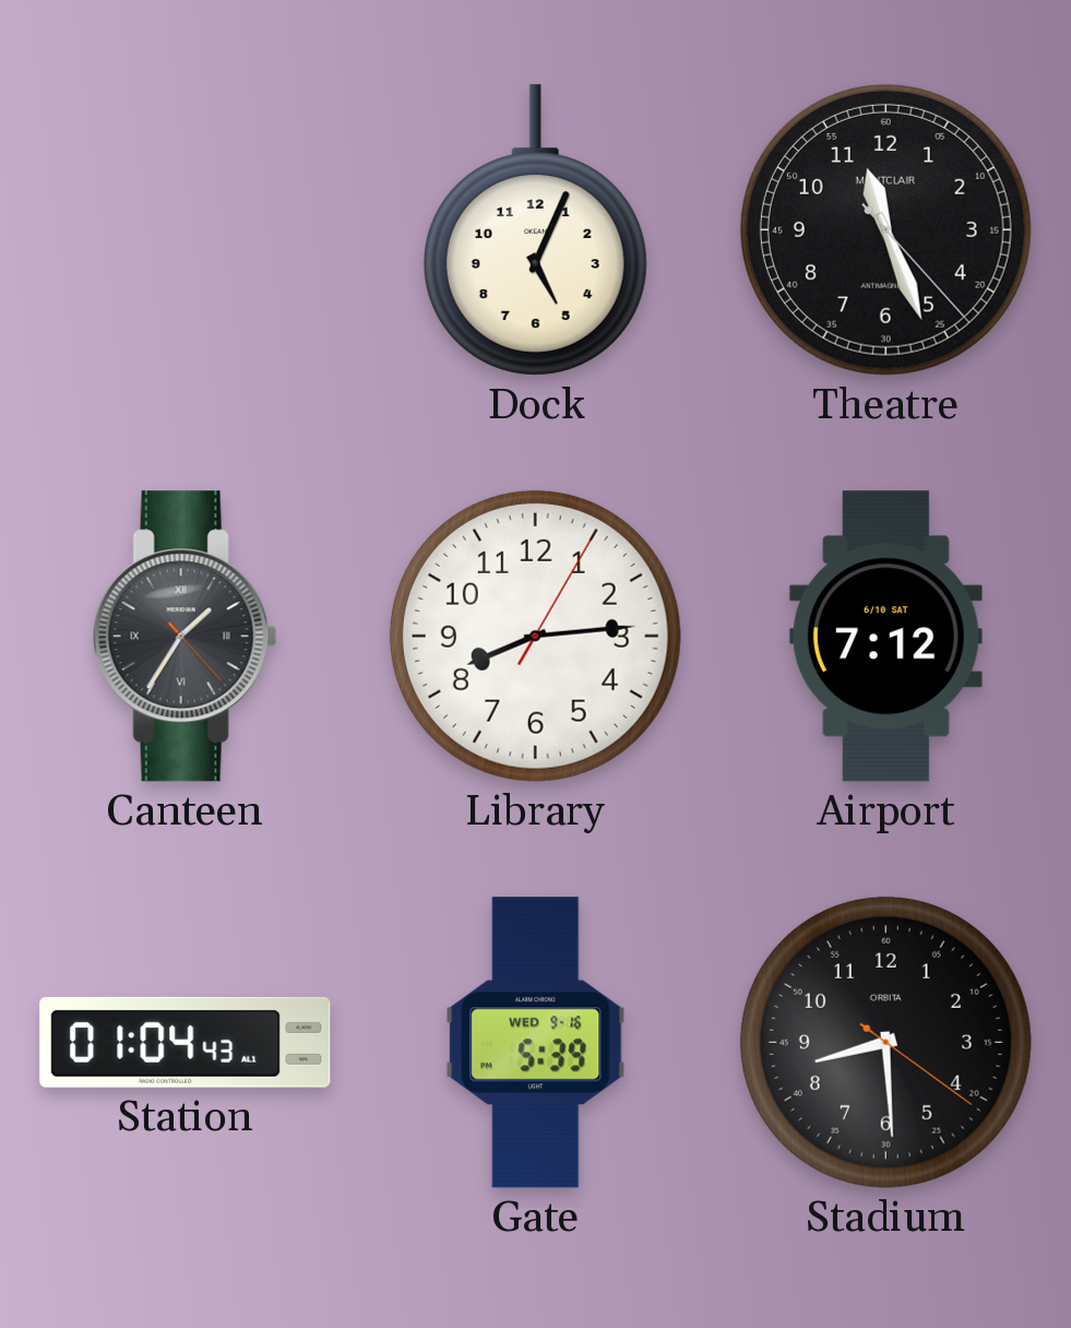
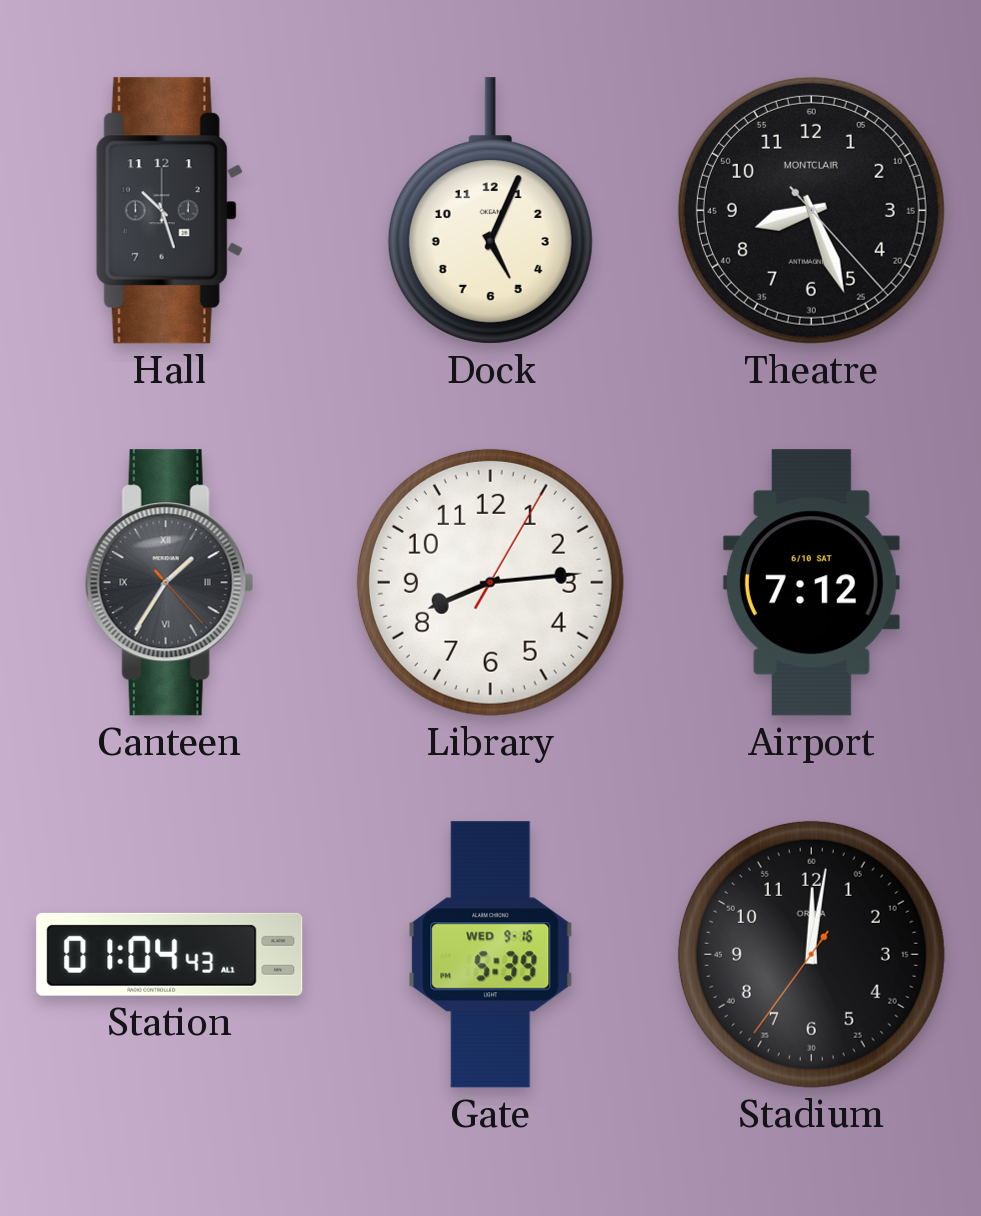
Hall: none -> 10:27 (169, 211)
Theatre: 11:26 -> 8:26 (811, 210)
Stadium: 8:29 -> 12:01 (811, 954)
